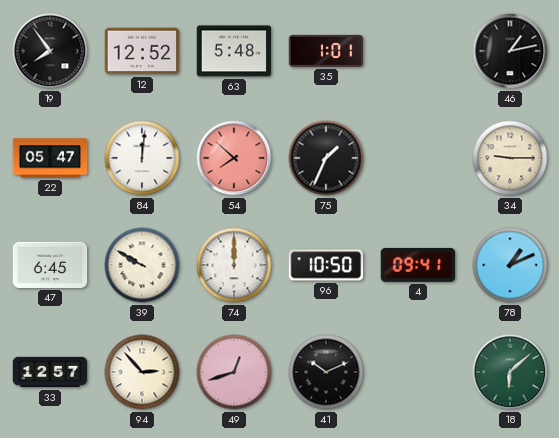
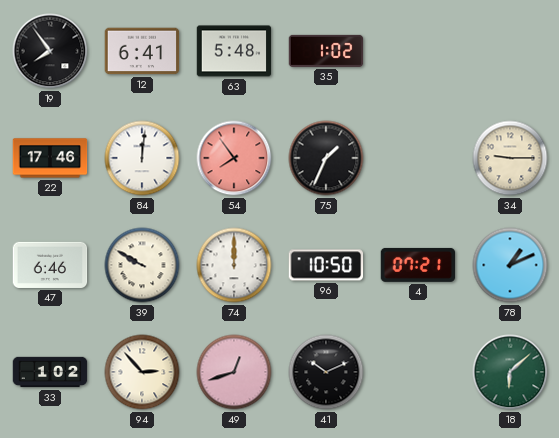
12: 12:52 -> 6:41 (142, 51)
35: 1:01 -> 1:02 (326, 51)
46: 1:13 -> none (510, 51)
22: 05:47 -> 17:46 (50, 158)
54: 7:52 -> 7:54 (234, 158)
47: 6:45 -> 6:46 (50, 265)
4: 09:41 -> 07:21 (418, 265)
33: 12:57 -> 1:02 (50, 372)
